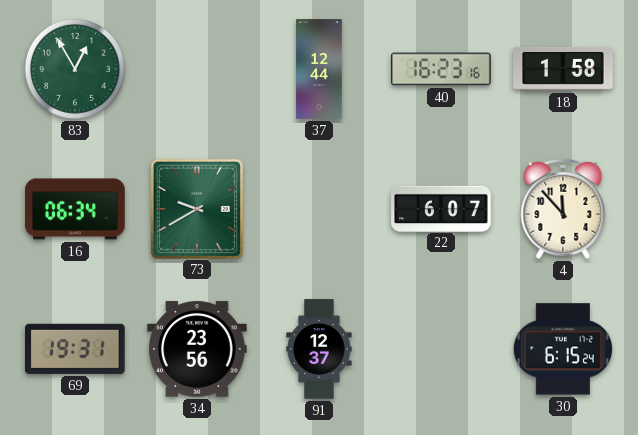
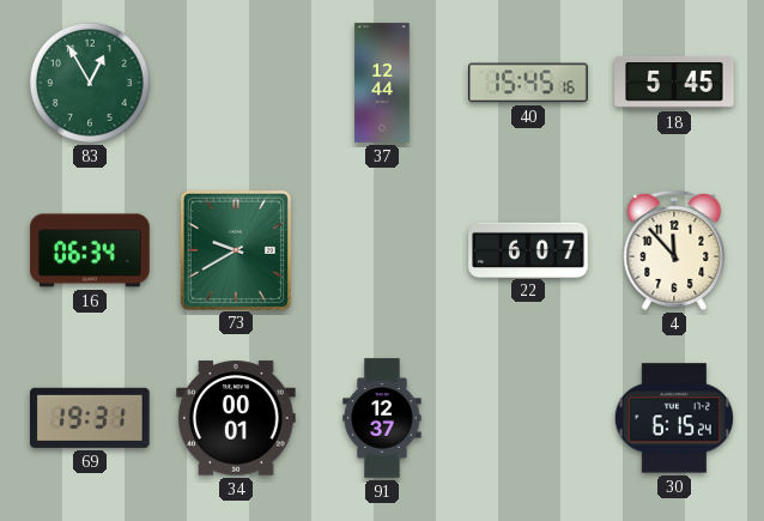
40: 16:23 -> 15:45 (528, 83)
18: 1:58 -> 5:45 (674, 83)
34: 23:56 -> 00:01 (236, 418)
